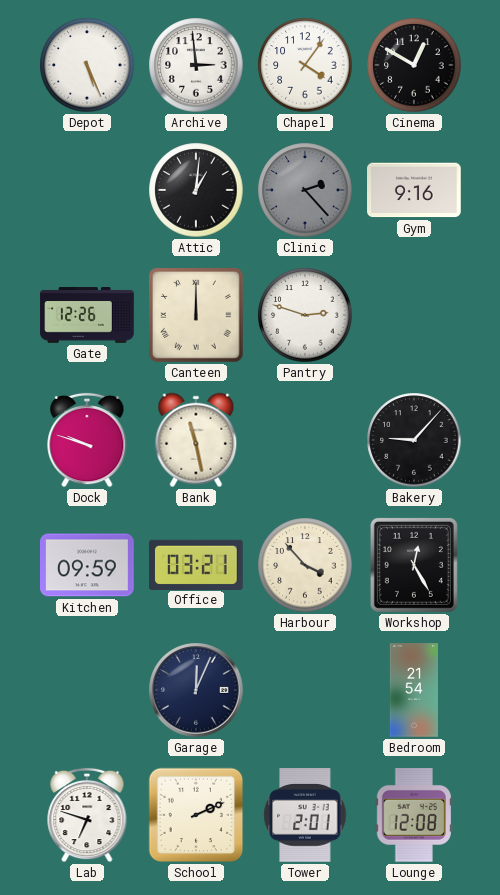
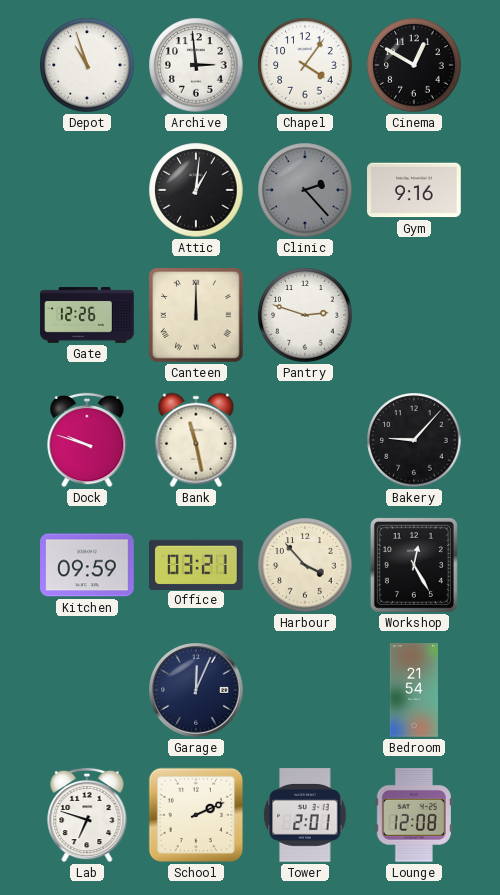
Depot: 5:26 -> 10:57 (87, 65)
